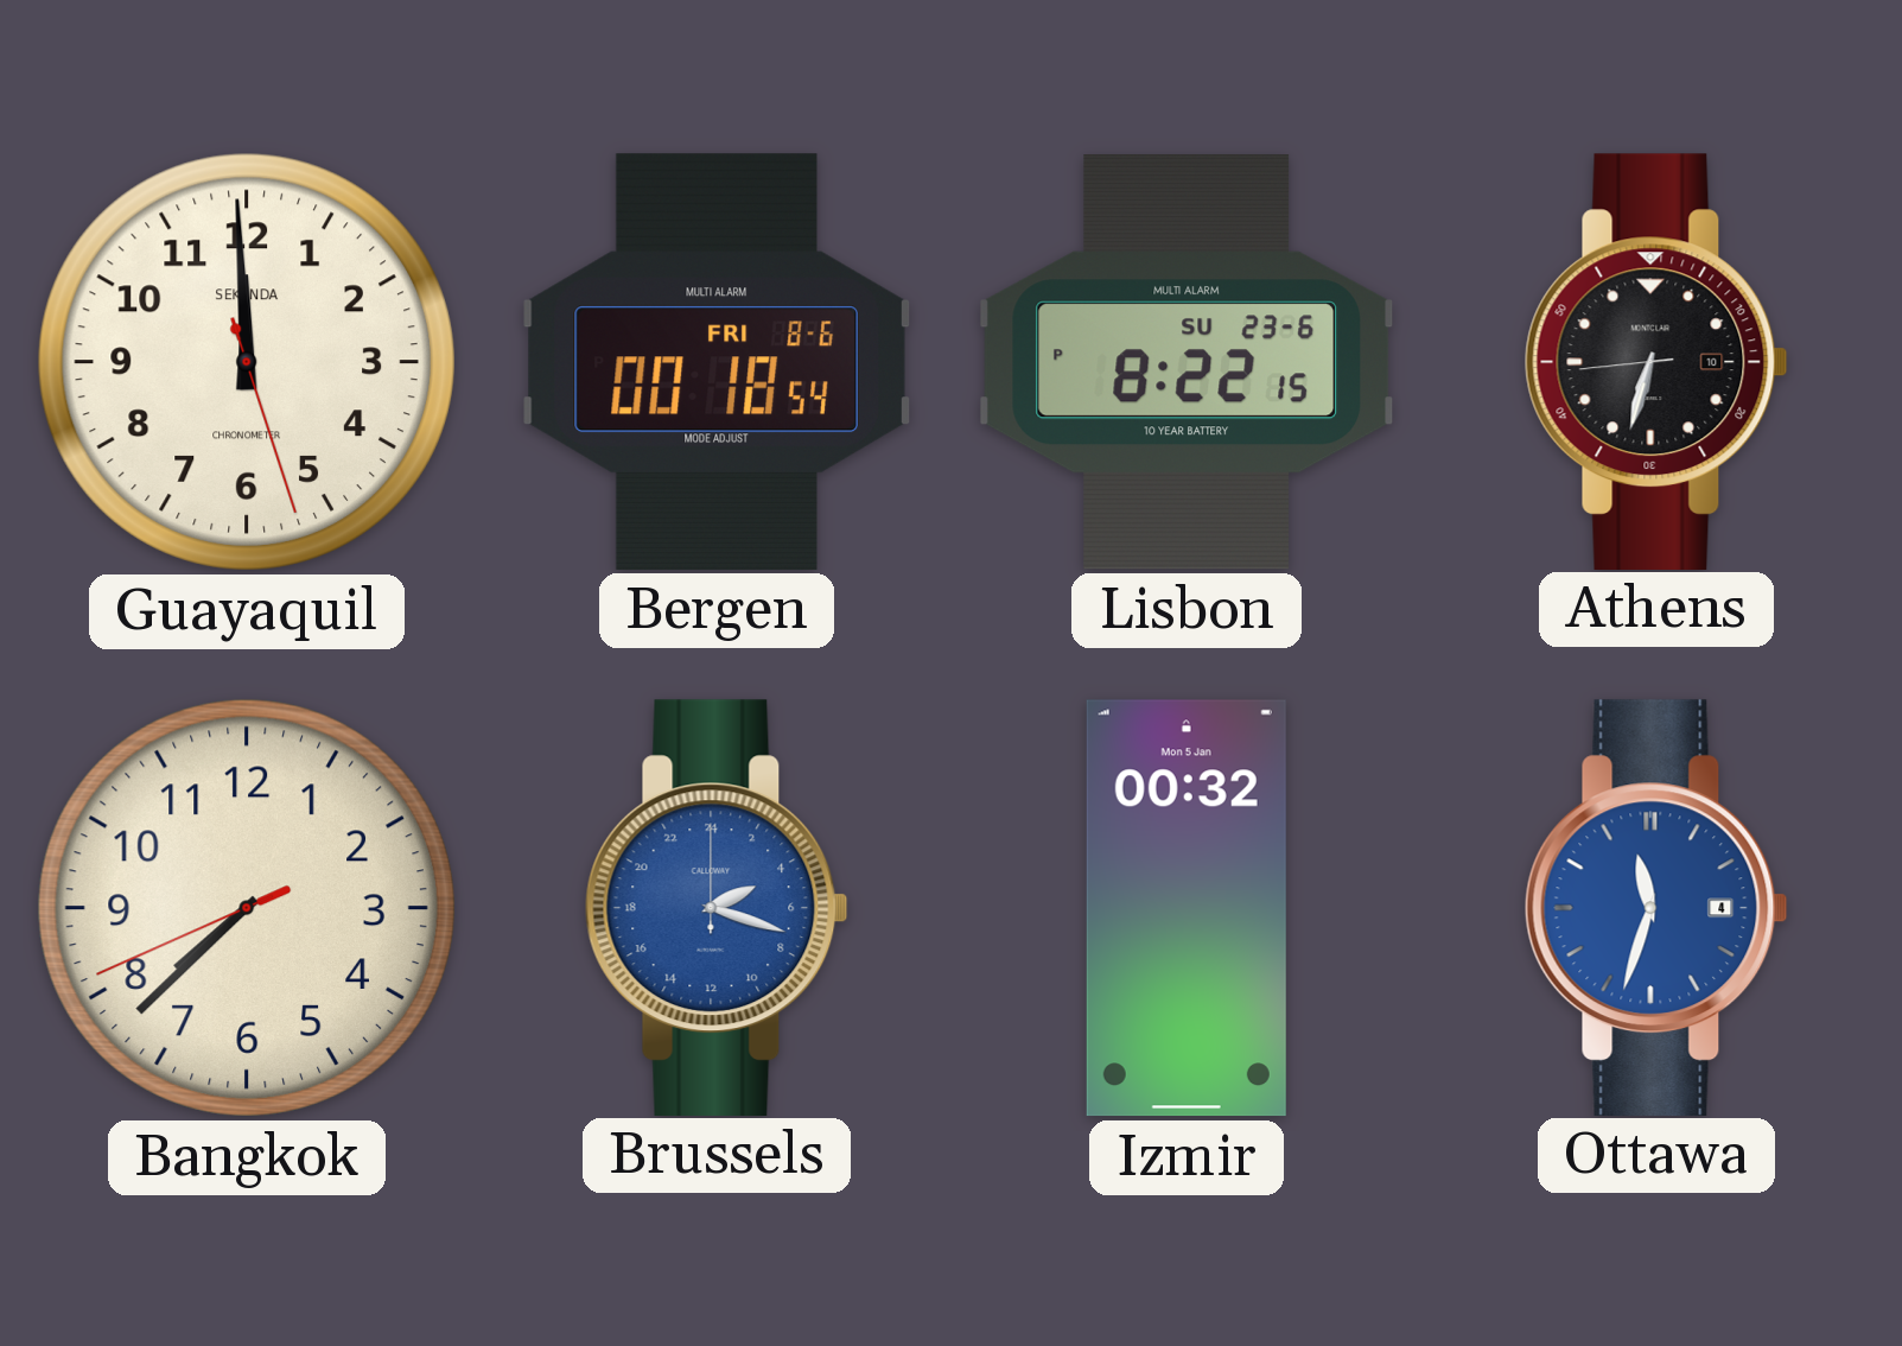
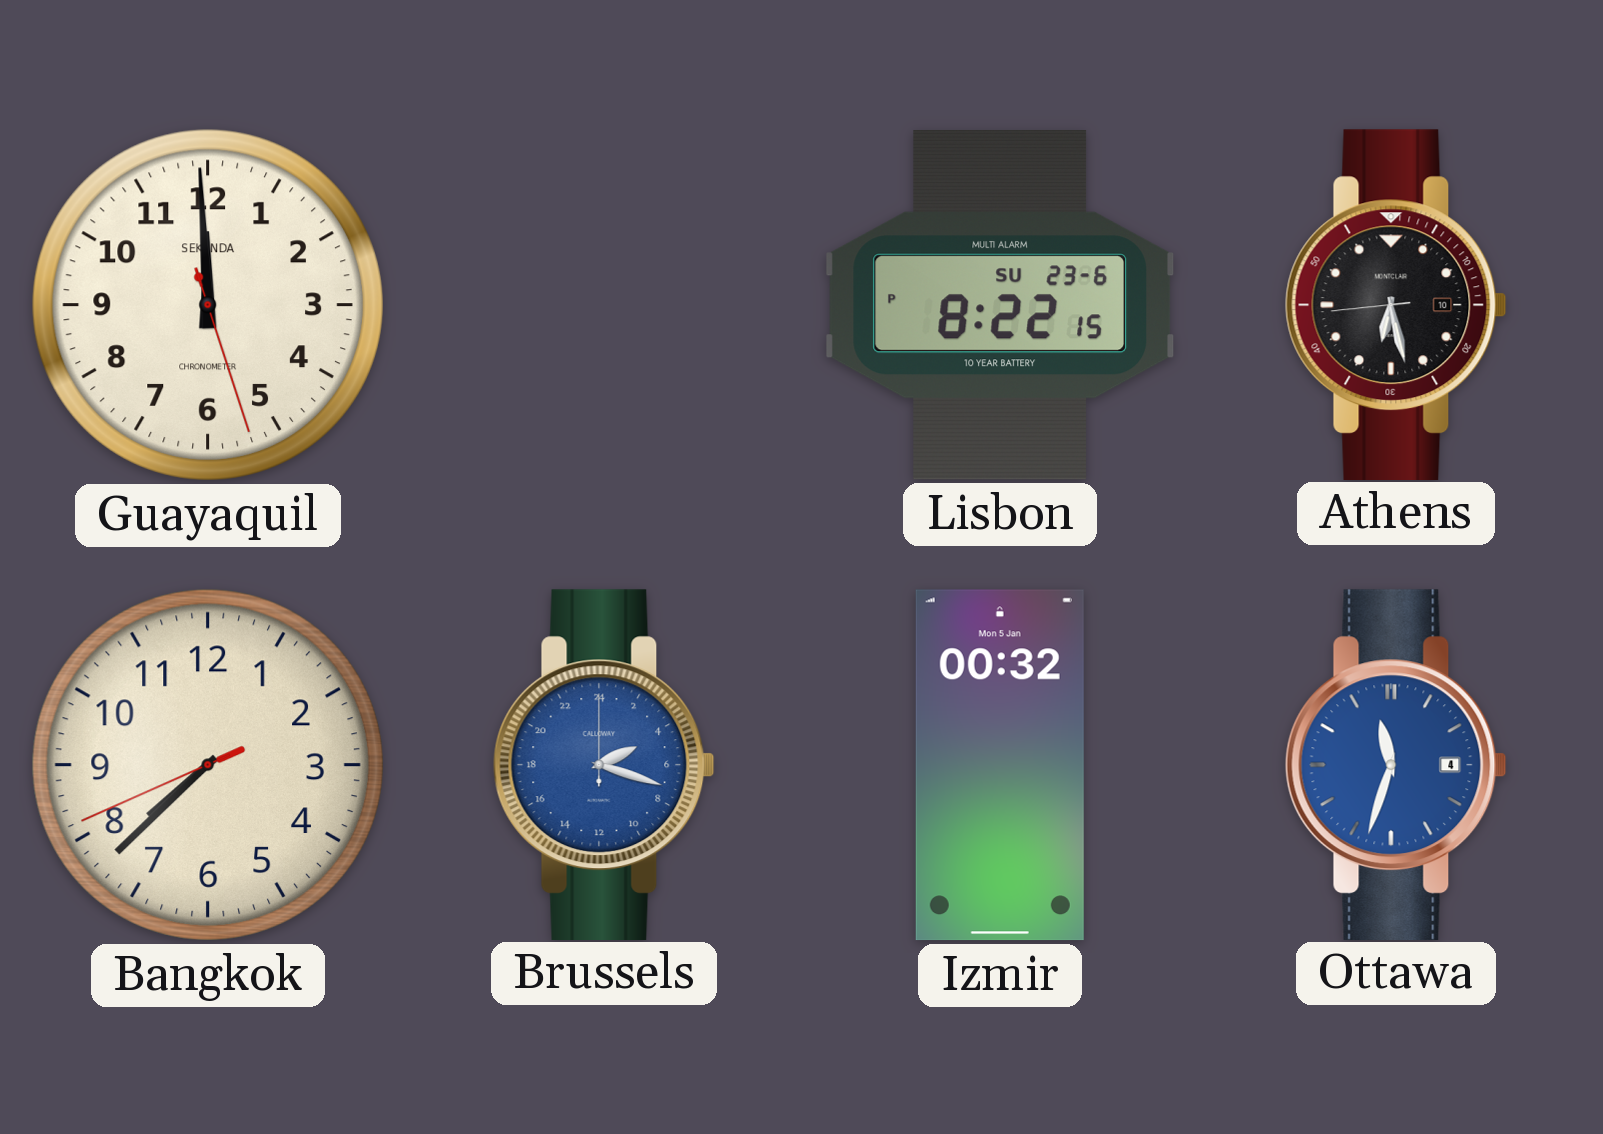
Bergen: 00:18 -> none (717, 362)
Athens: 6:32 -> 6:27 (1396, 304)
